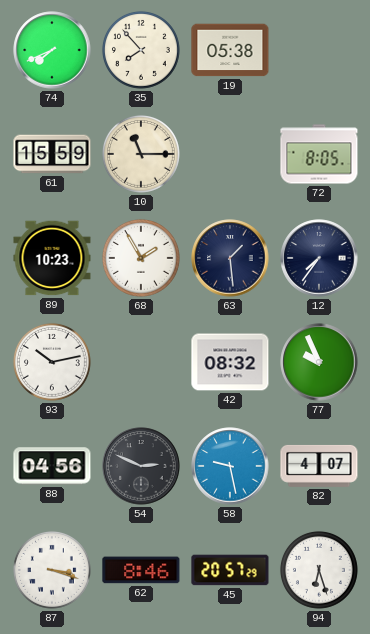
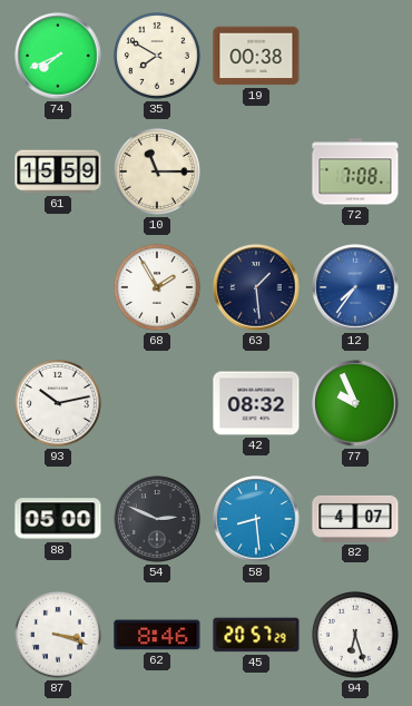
35: 7:53 -> 7:50 (157, 56)
19: 05:38 -> 00:38 (256, 56)
72: 8:05 -> 7:08 (355, 171)
89: 10:23 -> none (52, 258)
12 dial: navy -> blue (355, 287)
88: 04:56 -> 05:00 (58, 519)
58: 9:28 -> 8:29 (256, 519)
